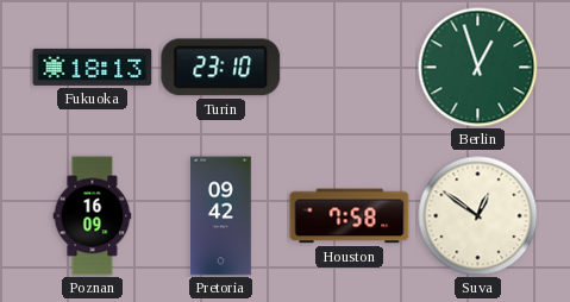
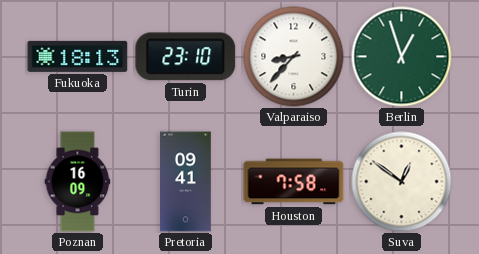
Valparaiso: none -> 8:37 (294, 57)
Pretoria: 09:42 -> 09:41 (186, 182)
